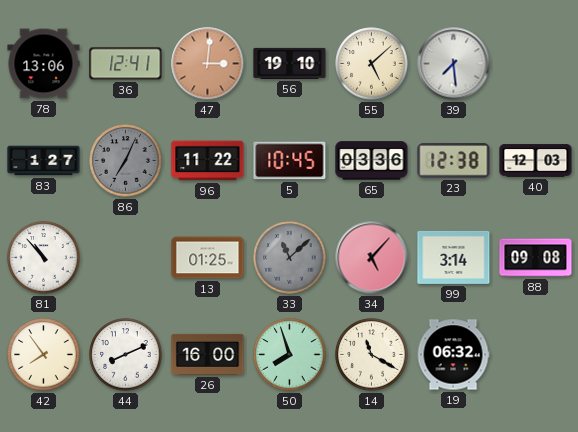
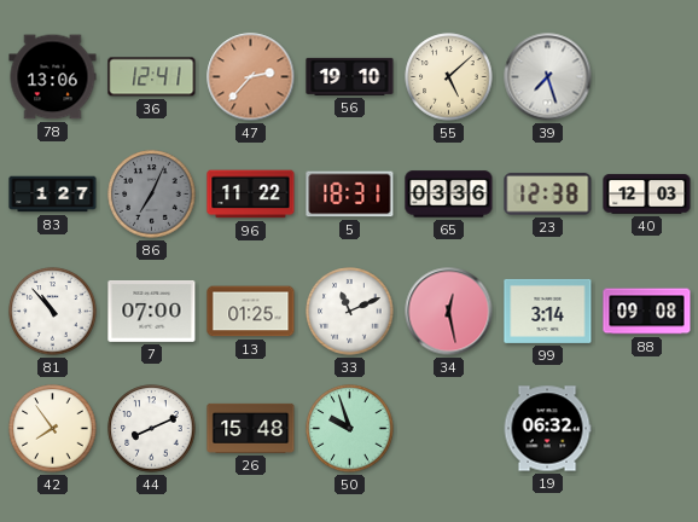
47: 3:01 -> 2:37 (251, 77)
39: 7:29 -> 7:27 (548, 77)
5: 10:45 -> 18:31 (350, 195)
7: none -> 07:00 (152, 311)
33: 11:08 -> 11:11 (350, 312)
33 dial: grey -> white (350, 312)
34: 5:07 -> 12:28 (449, 312)
26: 16:00 -> 15:48 (251, 428)
50: 7:57 -> 9:57 (350, 429)
14: 11:20 -> none (372, 355)
